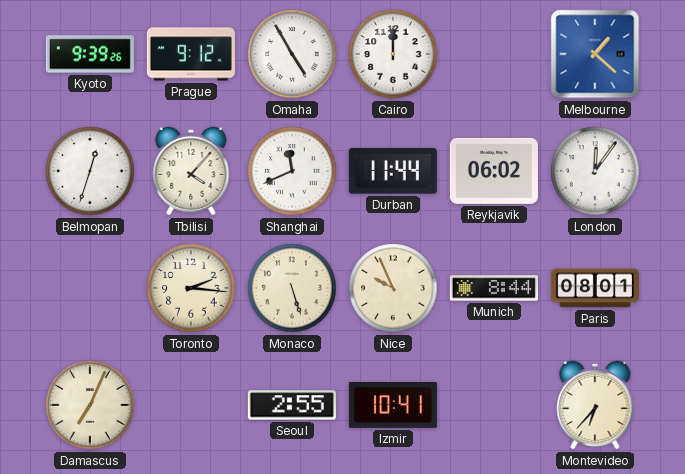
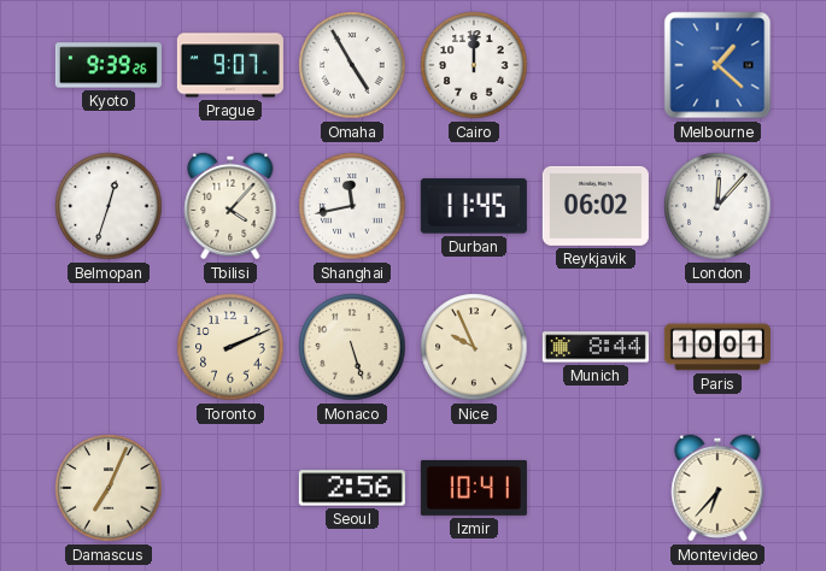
Prague: 9:12 -> 9:07 (230, 65)
Shanghai: 11:41 -> 11:43 (352, 206)
Durban: 11:44 -> 11:45 (474, 206)
London: 12:06 -> 12:07 (717, 206)
Toronto: 2:16 -> 2:11 (230, 347)
Paris: 08:01 -> 10:01 (717, 347)
Seoul: 2:55 -> 2:56 (352, 488)
